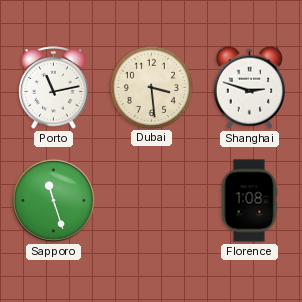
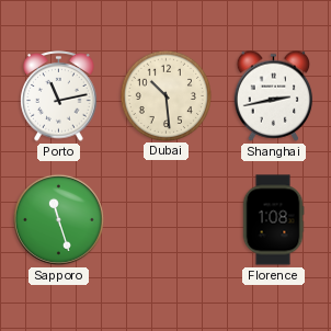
Dubai: 3:29 -> 10:29 (165, 95)
Shanghai: 2:48 -> 2:43 (274, 95)
